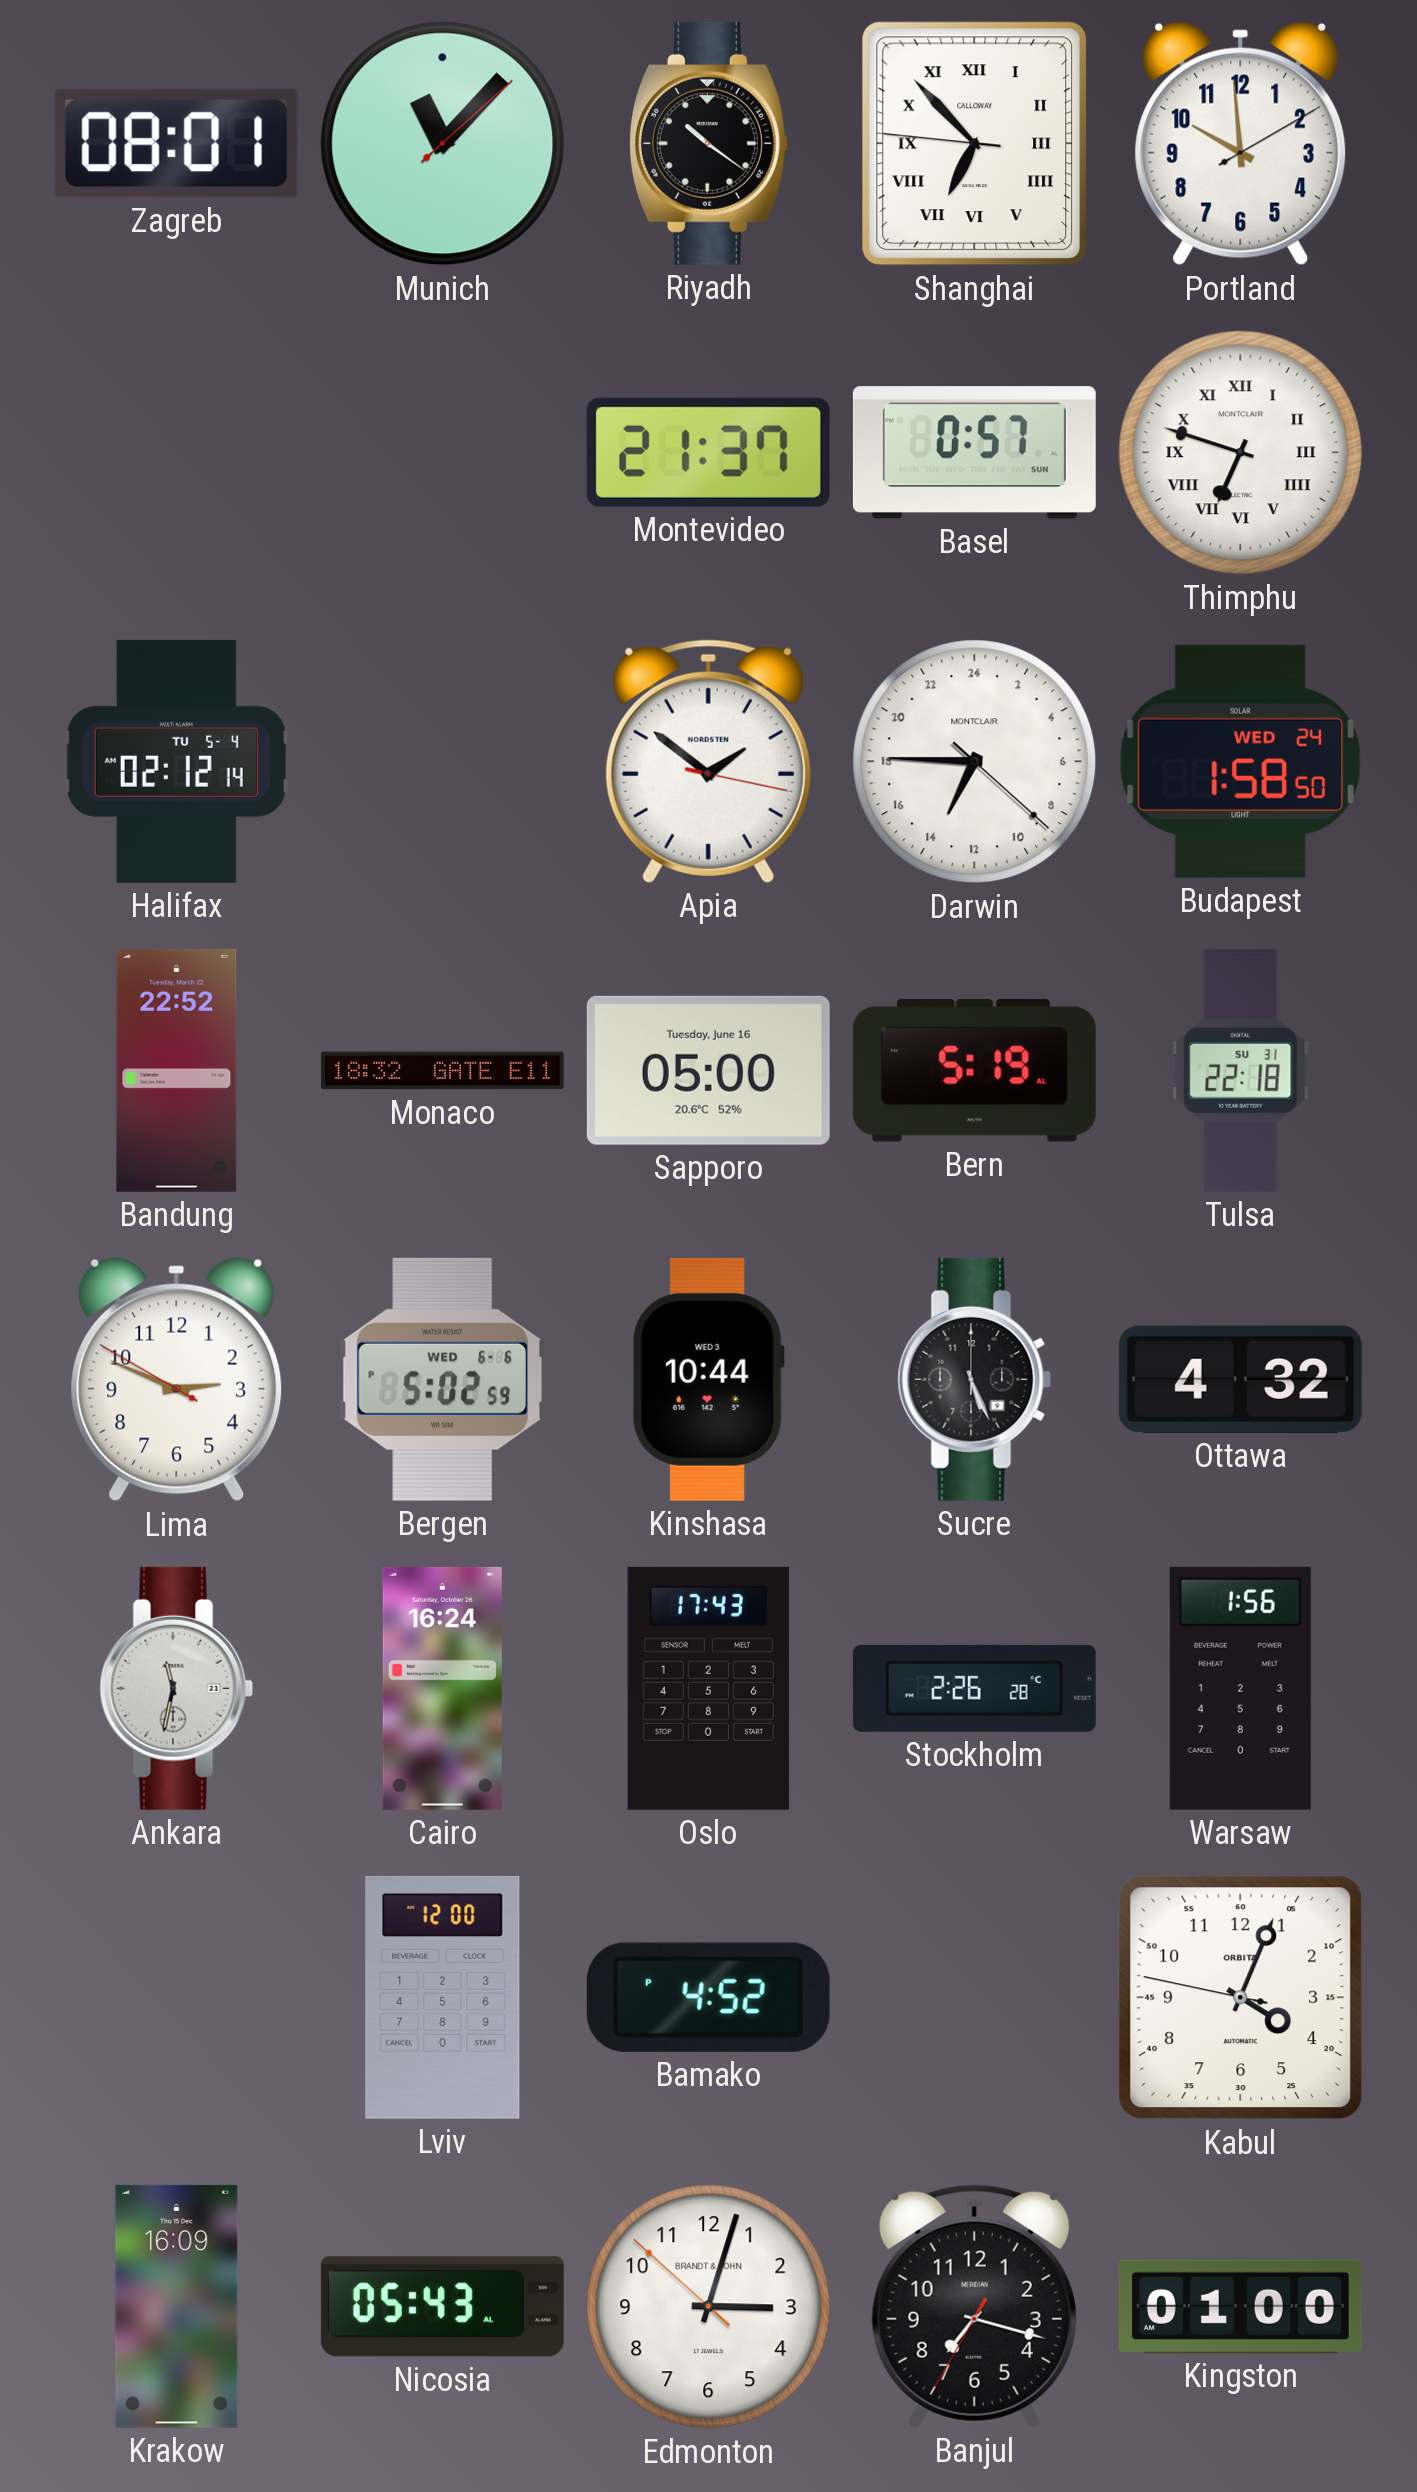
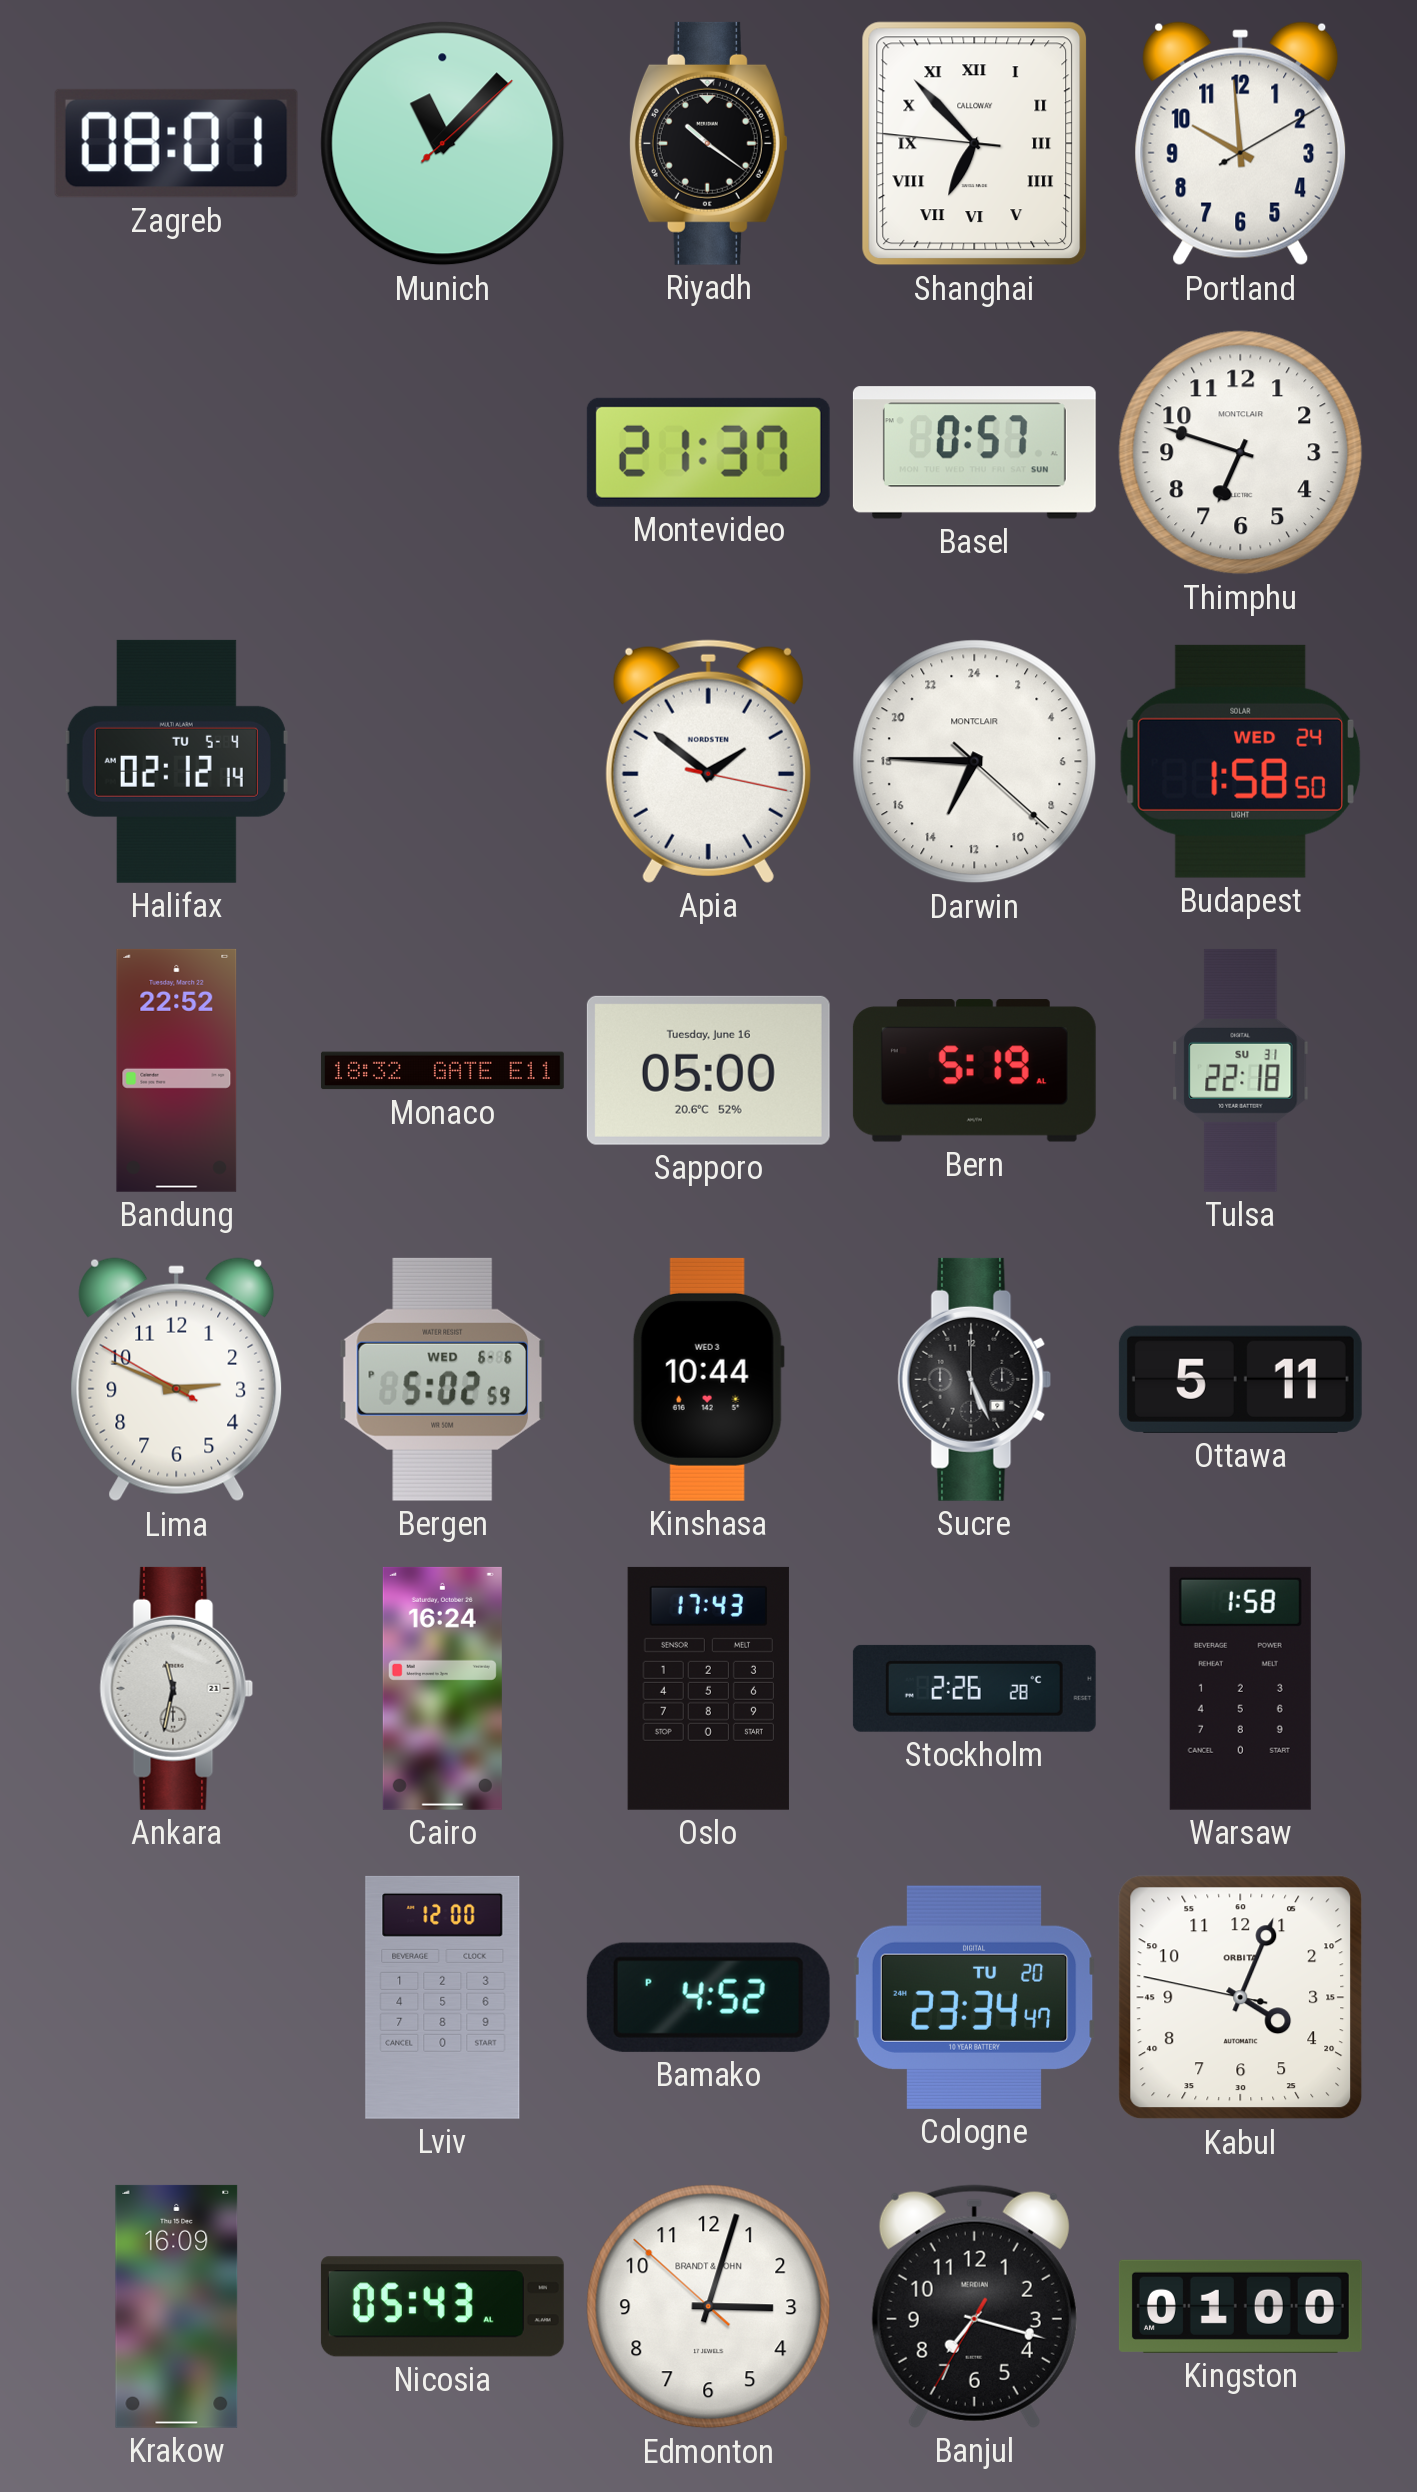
Thimphu numerals: Roman -> Arabic (1241, 453)
Ottawa: 4:32 -> 5:11 (1240, 1379)
Warsaw: 1:56 -> 1:58 (1240, 1688)
Cologne: none -> 23:34 (975, 1997)
